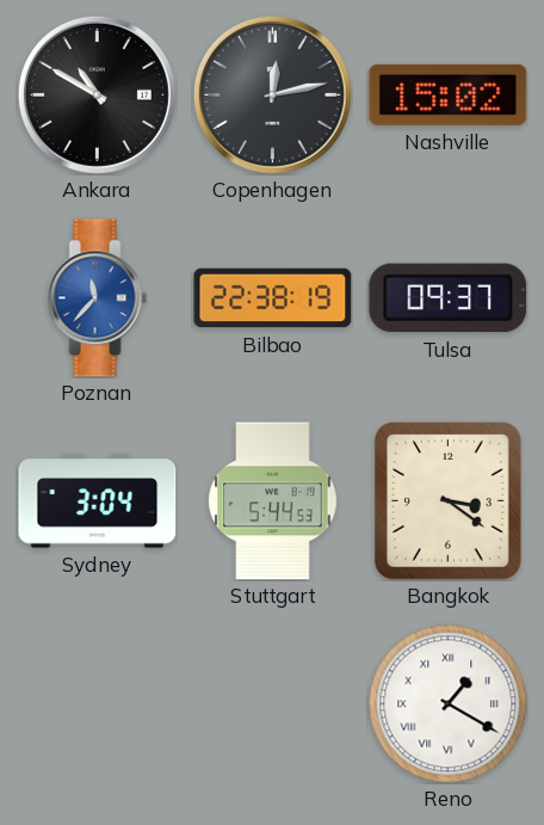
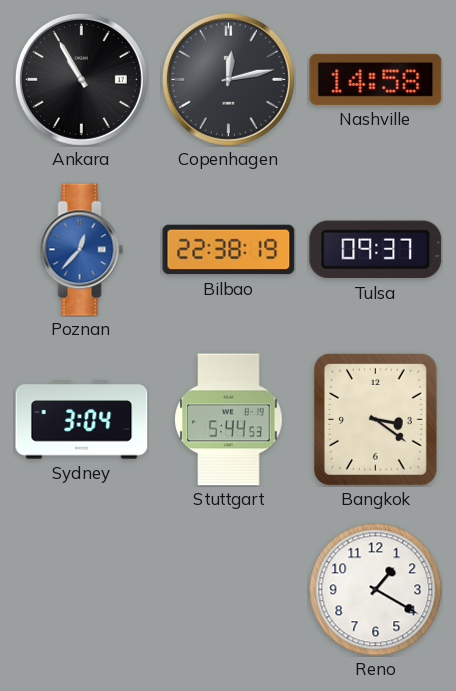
Ankara: 10:50 -> 10:55 (81, 79)
Nashville: 15:02 -> 14:58 (376, 79)
Poznan: 11:37 -> 12:37 (82, 250)
Reno numerals: Roman -> Arabic (376, 590)
